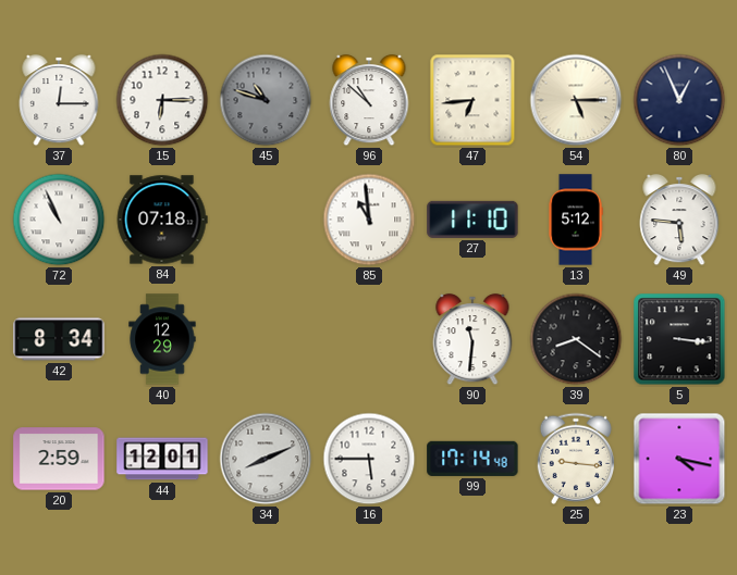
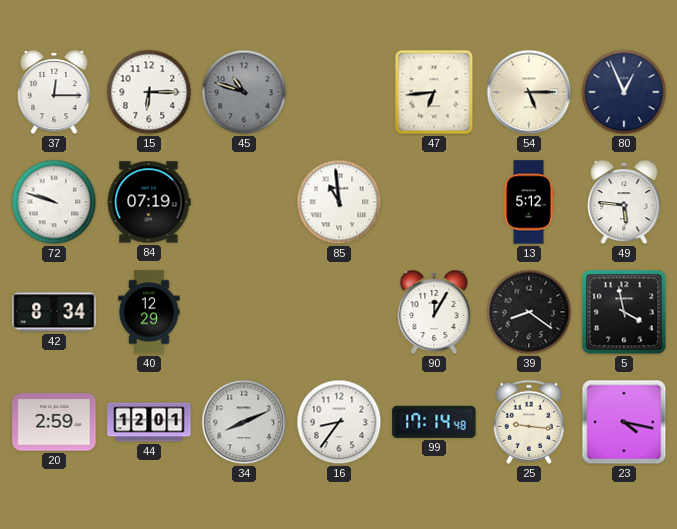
96: 10:52 -> none (369, 100)
72: 10:56 -> 9:48 (54, 202)
84: 07:18 -> 07:19 (149, 202)
27: 11:10 -> none (472, 220)
90: 11:31 -> 12:05 (434, 312)
5: 3:16 -> 3:58 (624, 312)
16: 5:45 -> 8:36 (339, 422)
